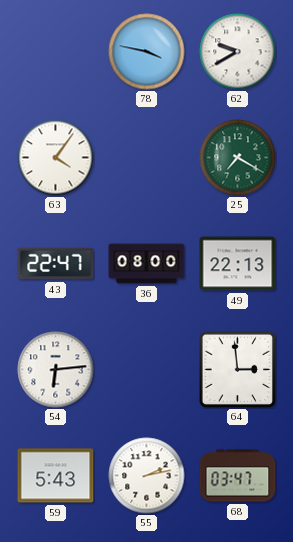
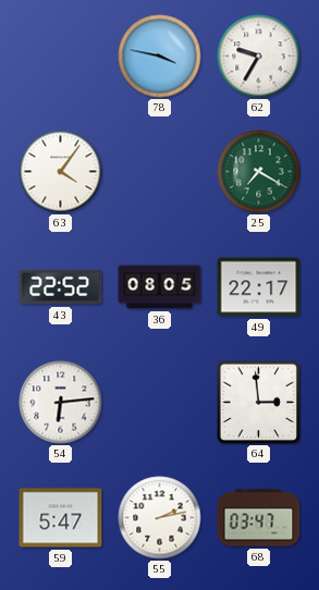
62: 9:40 -> 9:35 (259, 57)
43: 22:47 -> 22:52 (61, 287)
36: 08:00 -> 08:05 (160, 287)
49: 22:13 -> 22:17 (259, 287)
59: 5:43 -> 5:47 (61, 518)
